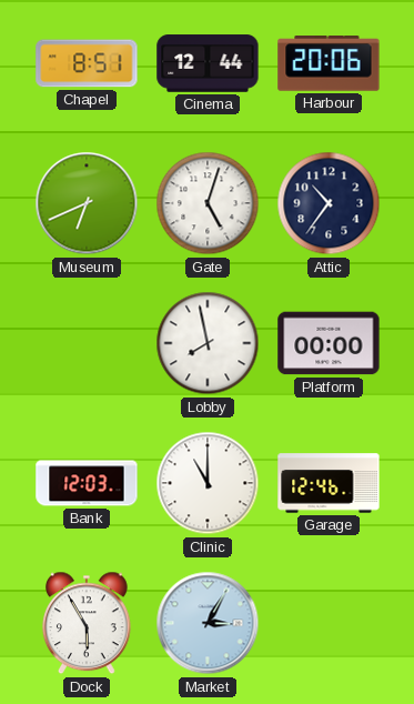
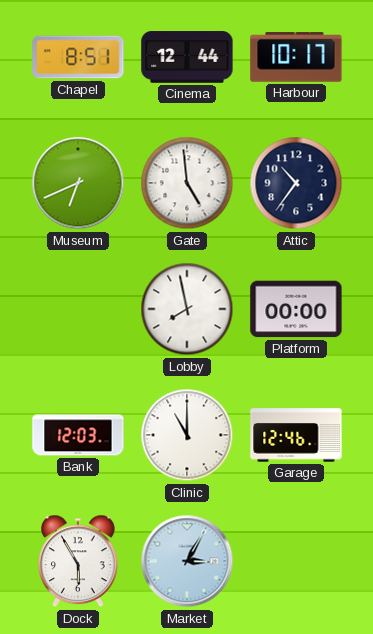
Harbour: 20:06 -> 10:17 (296, 57)
Gate: 5:03 -> 4:59 (187, 183)
